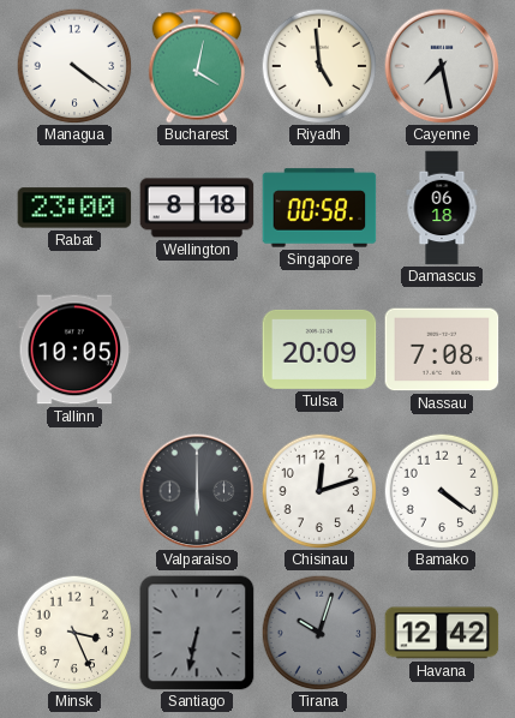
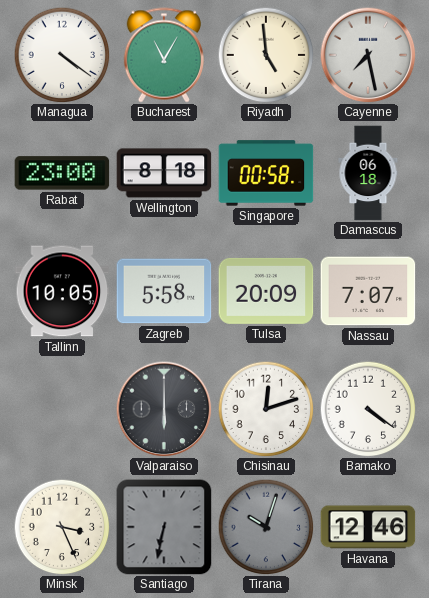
Bucharest: 4:02 -> 11:05 (164, 55)
Zagreb: none -> 5:58 (164, 291)
Nassau: 7:08 -> 7:07 (368, 291)
Havana: 12:42 -> 12:46 (368, 527)
